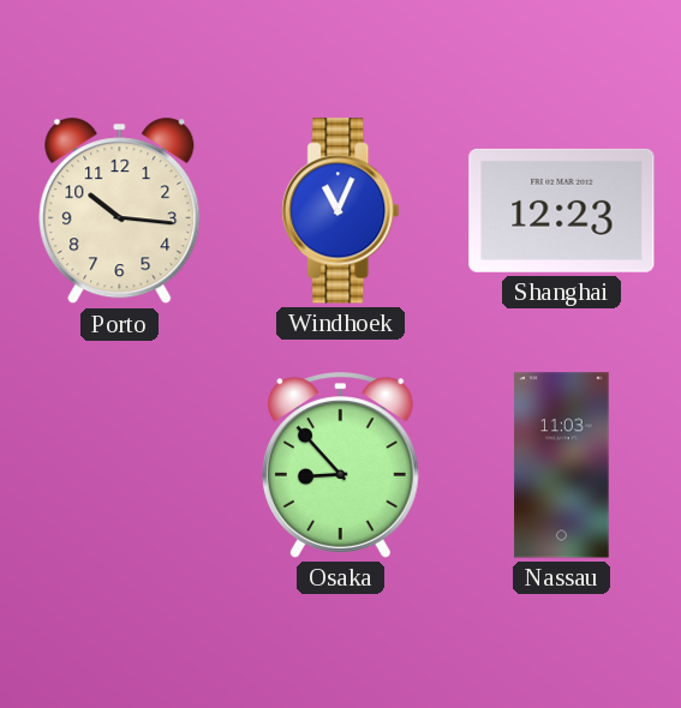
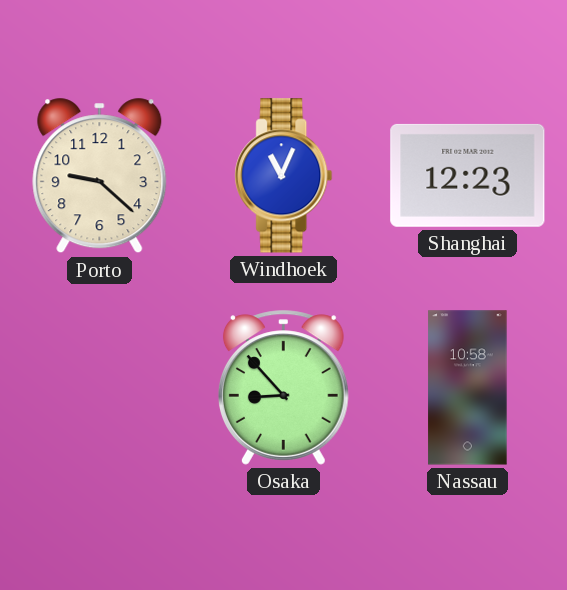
Porto: 10:16 -> 9:22 (100, 176)
Nassau: 11:03 -> 10:58 (468, 388)
